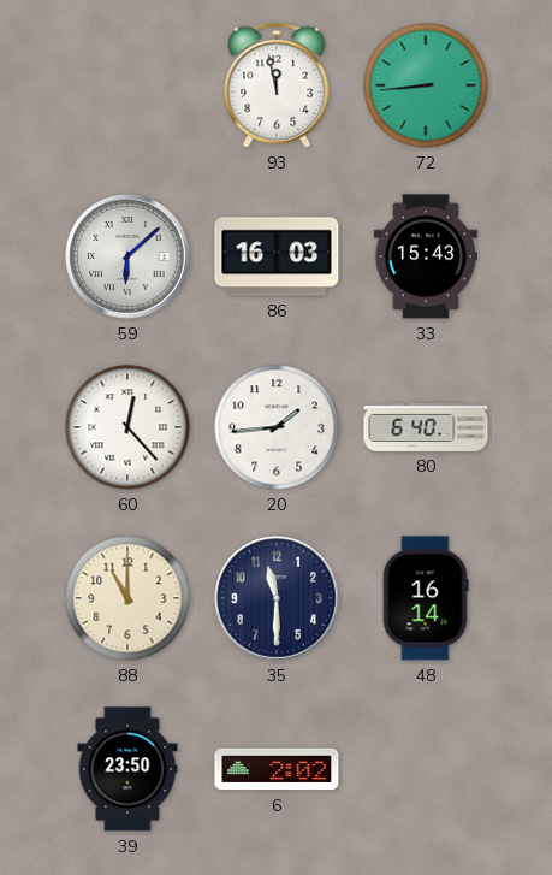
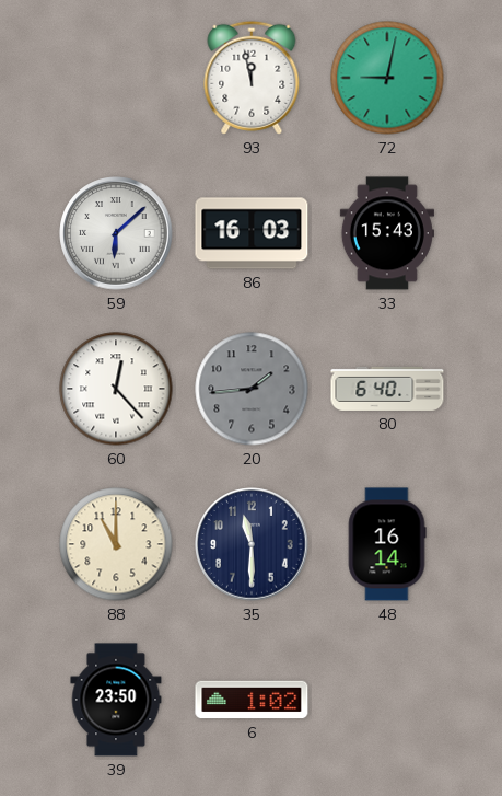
72: 8:44 -> 9:02 (387, 78)
20 dial: white -> grey (252, 389)
6: 2:02 -> 1:02 (252, 700)
